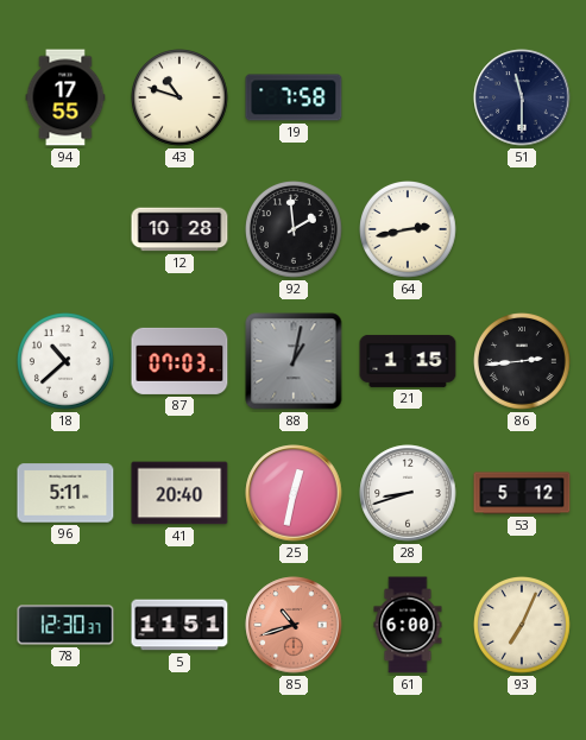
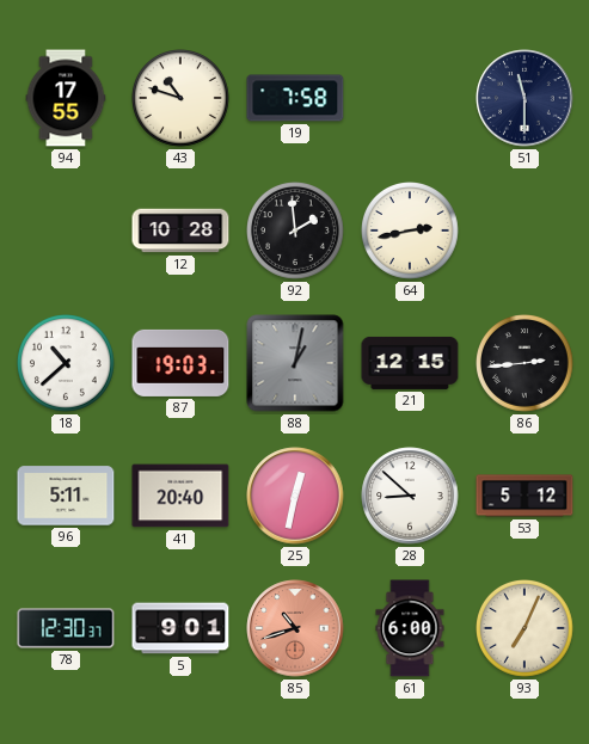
87: 07:03 -> 19:03 (180, 363)
21: 1:15 -> 12:15 (410, 363)
28: 8:42 -> 8:52 (410, 496)
5: 11:51 -> 9:01 (180, 628)
